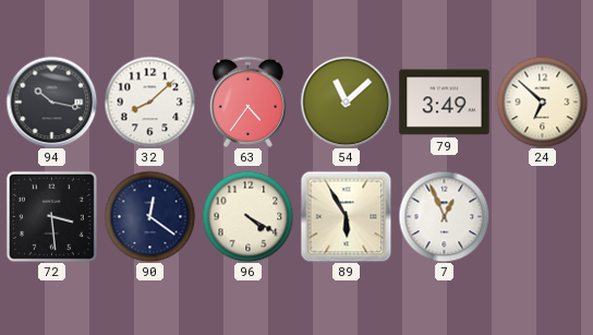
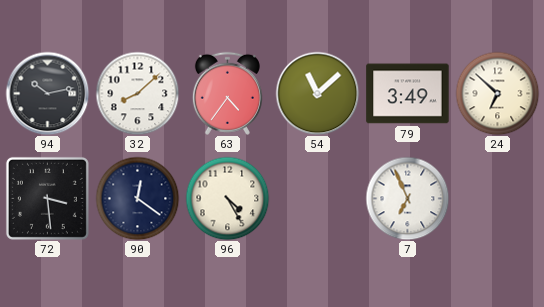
94: 10:17 -> 10:13 (47, 93)
96: 4:20 -> 4:25 (227, 198)
89: 5:55 -> none (346, 216)
7: 12:56 -> 6:56 (407, 198)
